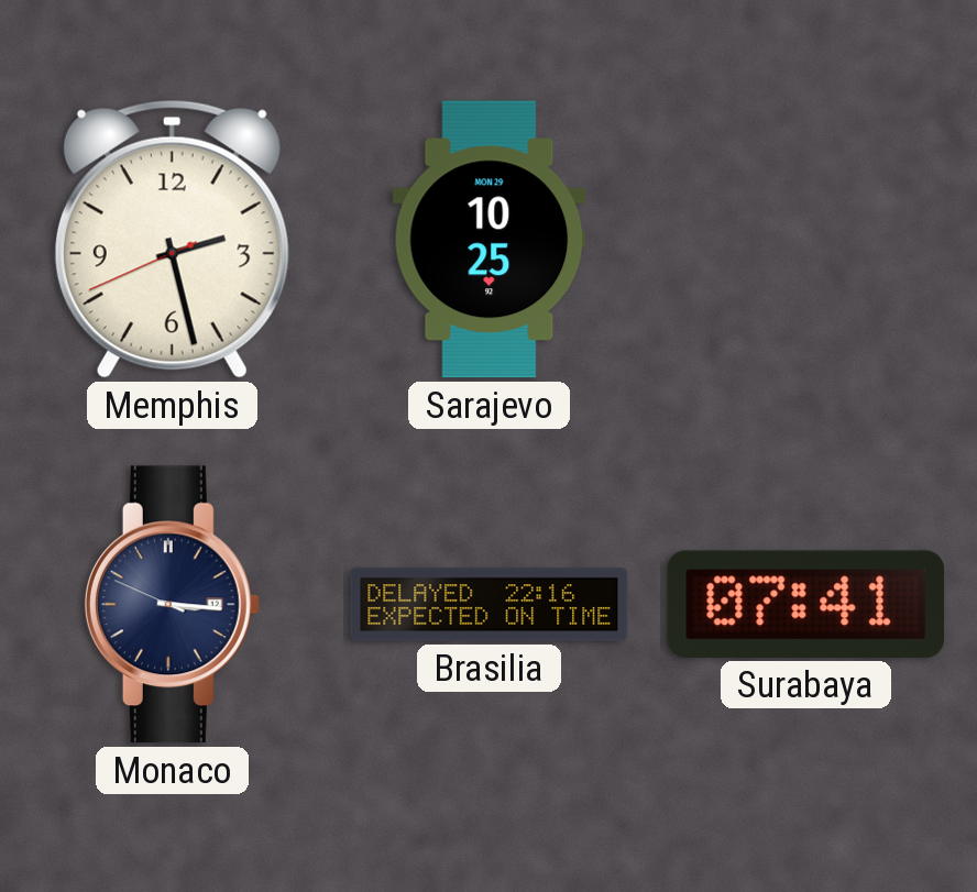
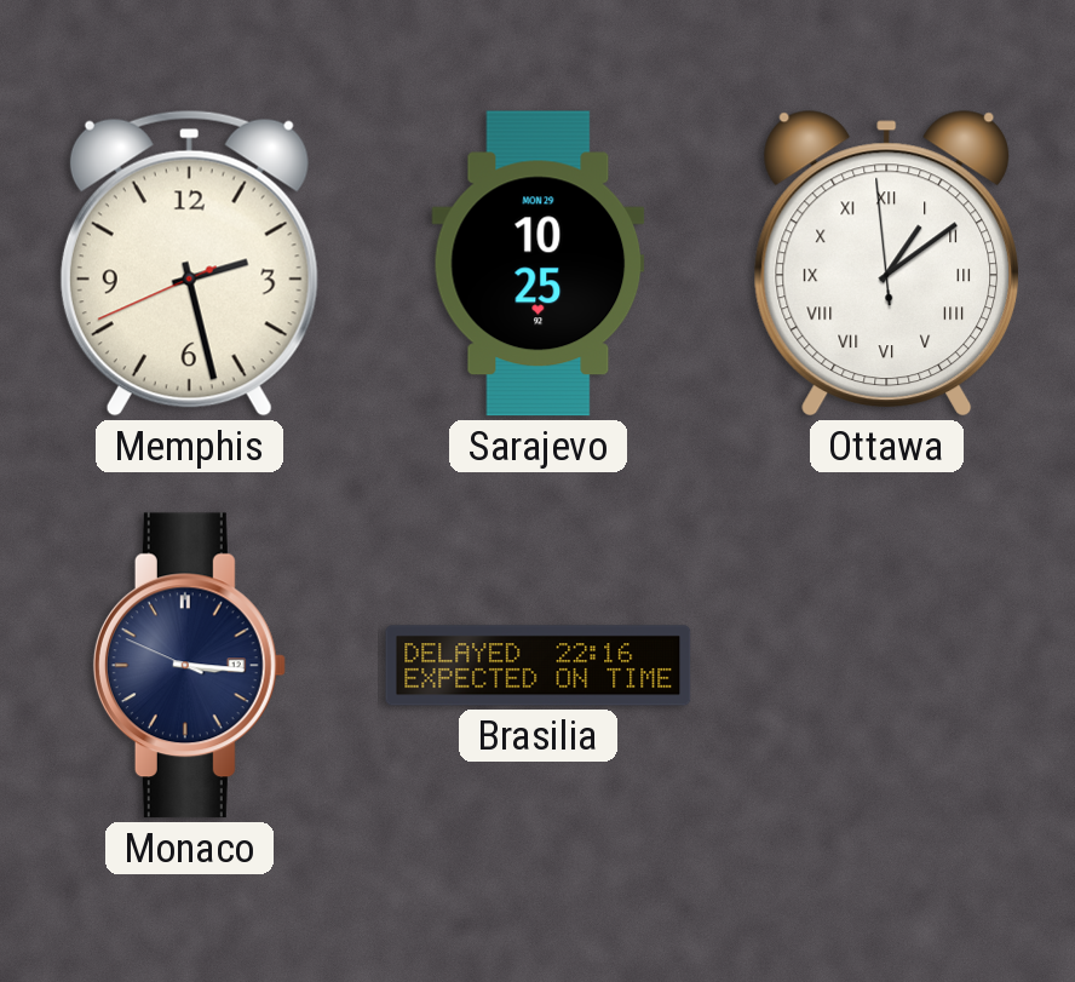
Ottawa: none -> 1:08 (887, 263)
Surabaya: 07:41 -> none (806, 604)
